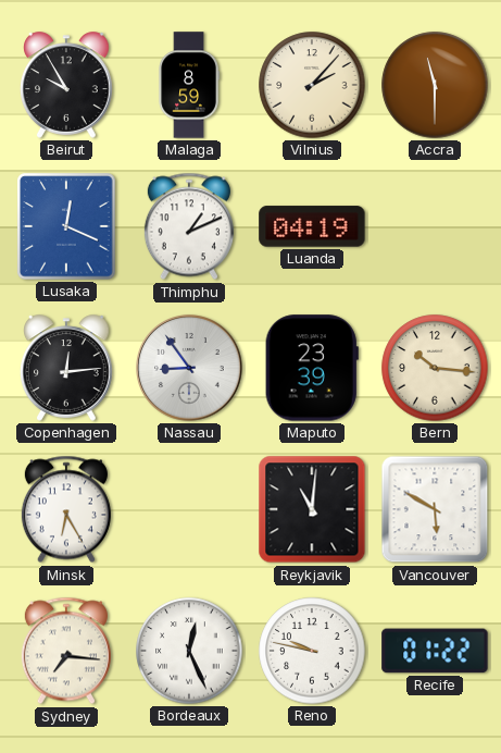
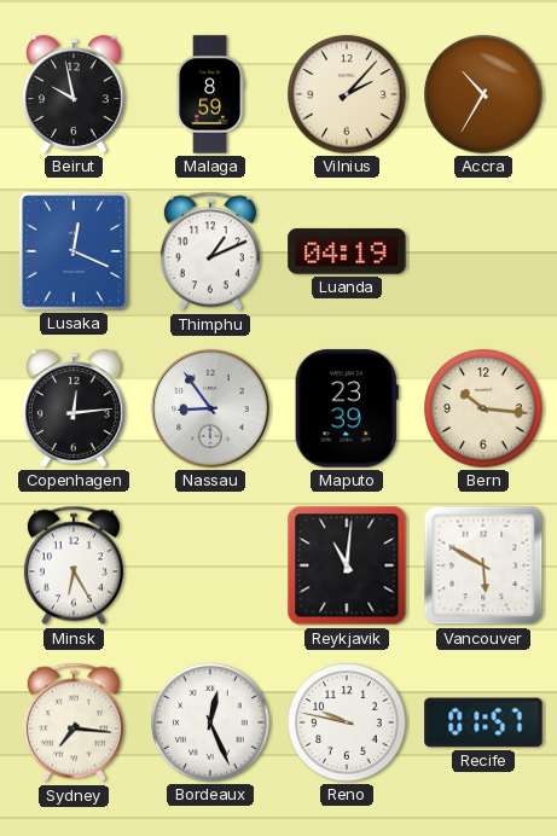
Beirut: 9:55 -> 9:58 (75, 94)
Accra: 11:30 -> 10:35 (483, 94)
Recife: 01:22 -> 01:57 (483, 722)
